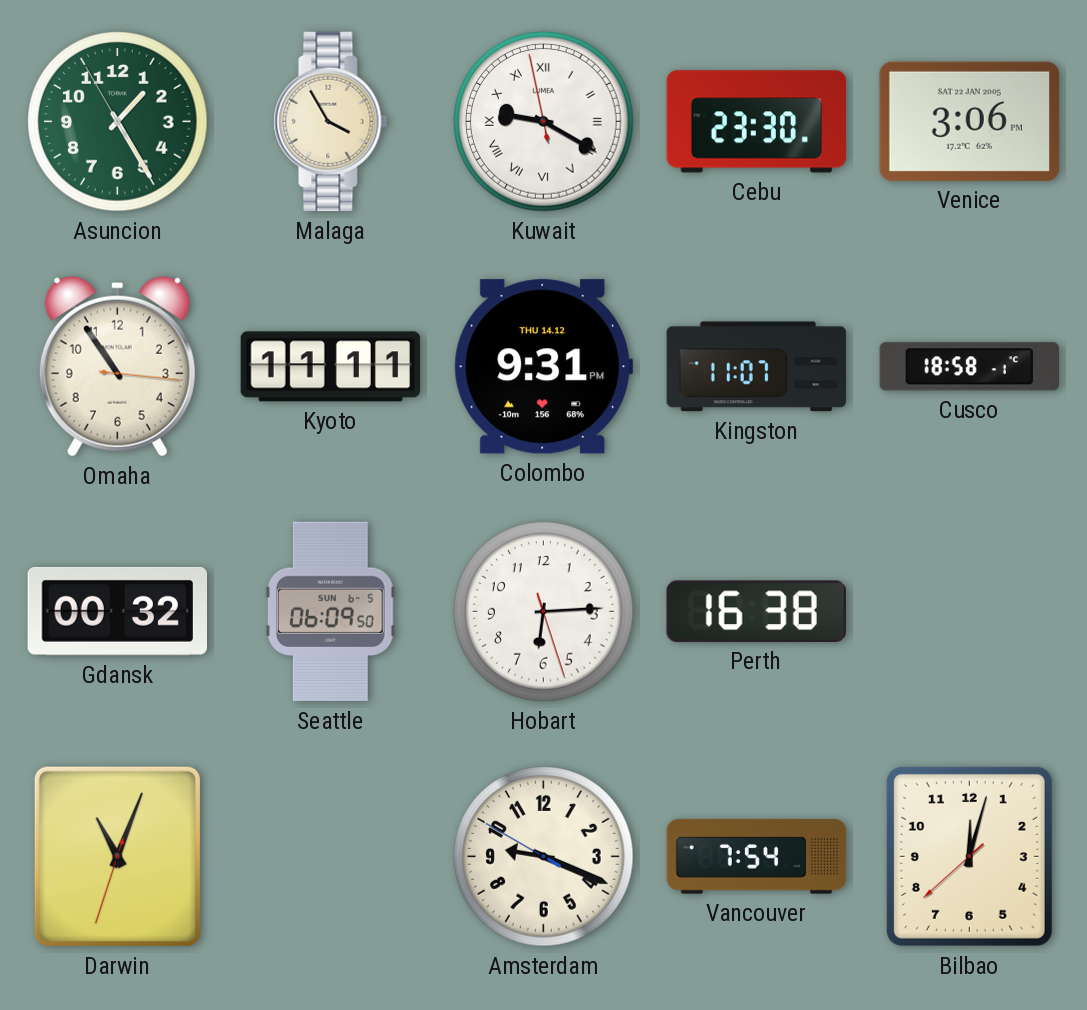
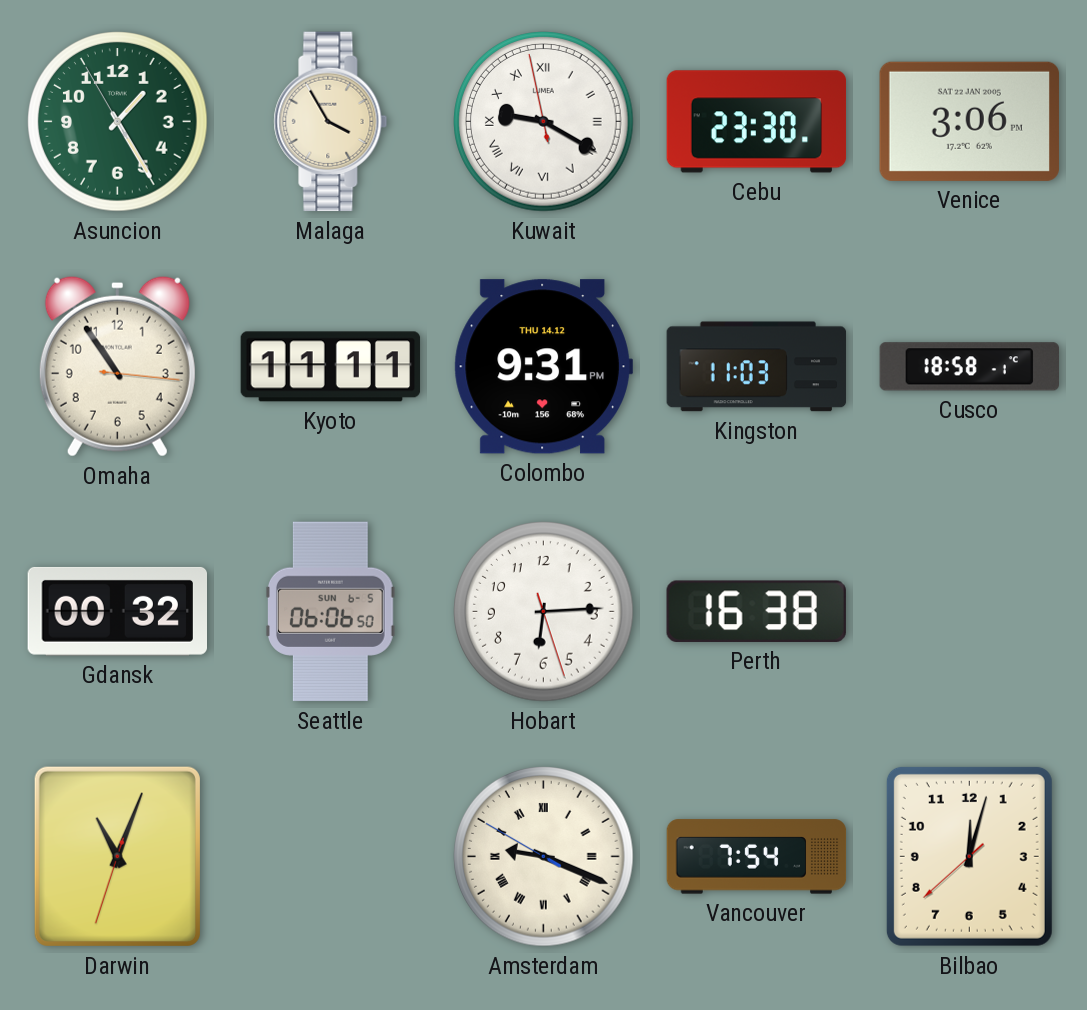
Kingston: 11:07 -> 11:03 (757, 367)
Seattle: 06:09 -> 06:06 (330, 612)
Amsterdam numerals: Arabic -> Roman (544, 857)
